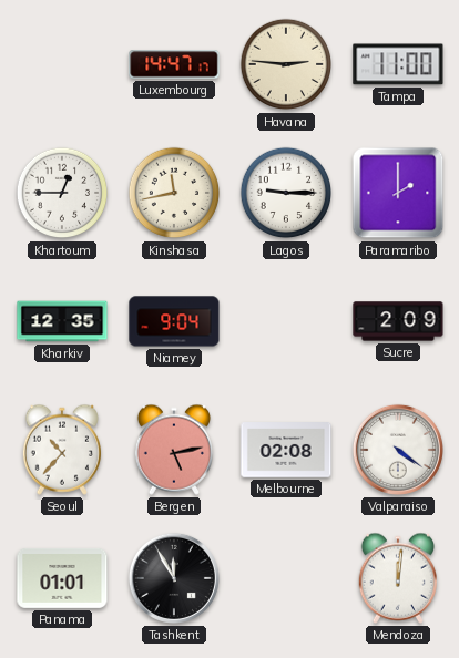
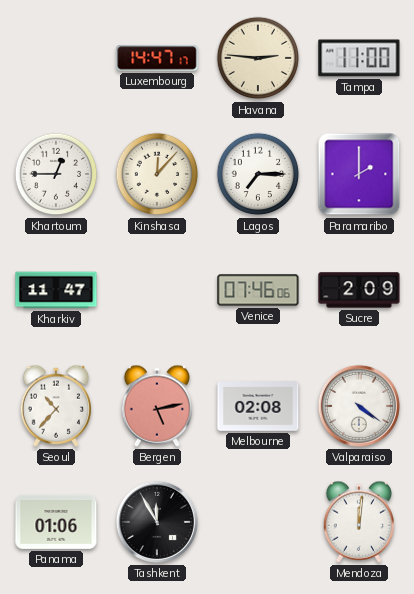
Kinshasa: 11:43 -> 12:07 (157, 174)
Lagos: 9:15 -> 7:15 (258, 174)
Kharkiv: 12:35 -> 11:47 (56, 290)
Niamey: 9:04 -> none (174, 321)
Venice: none -> 07:46 (258, 290)
Panama: 01:01 -> 01:06 (56, 522)
